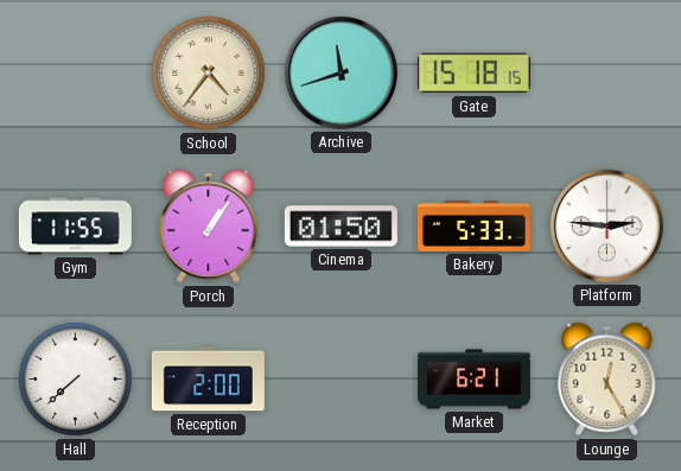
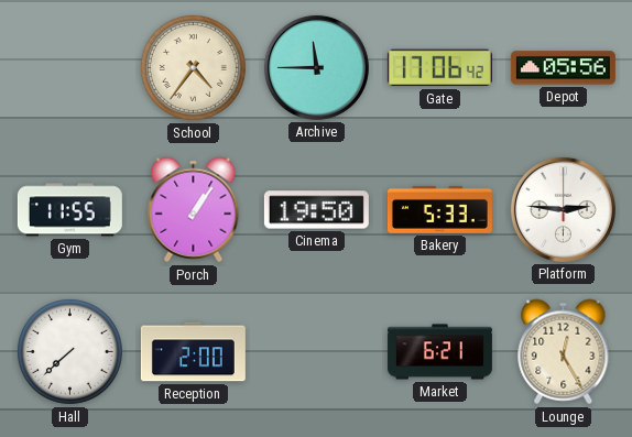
Archive: 11:42 -> 11:45 (316, 67)
Gate: 15:18 -> 17:06 (439, 68)
Depot: none -> 05:56 (563, 68)
Cinema: 01:50 -> 19:50 (316, 210)
